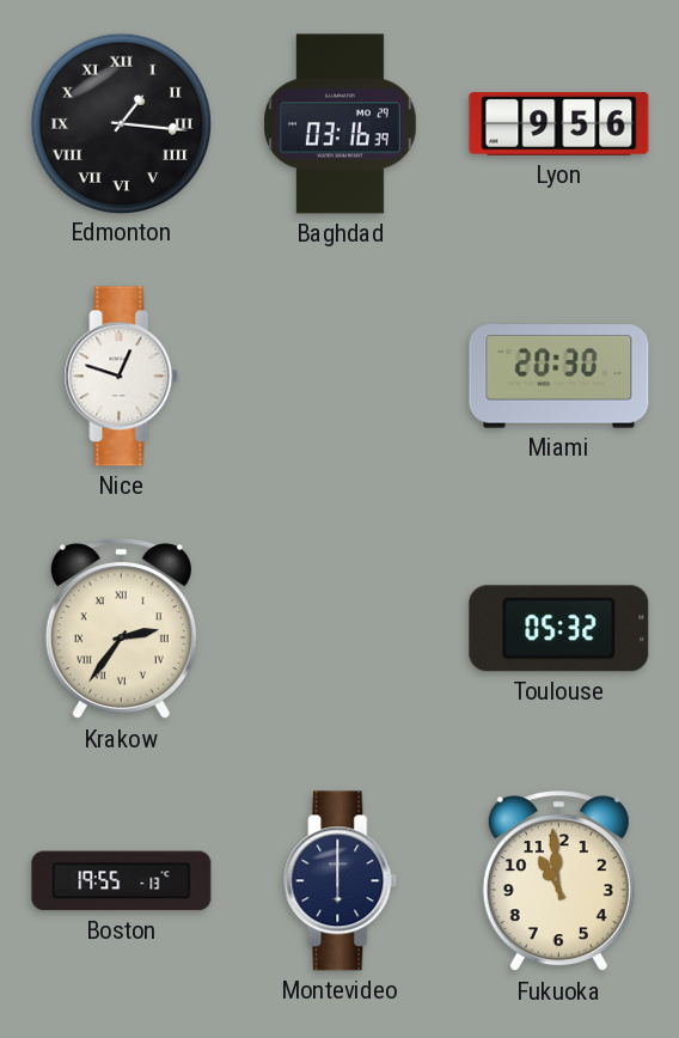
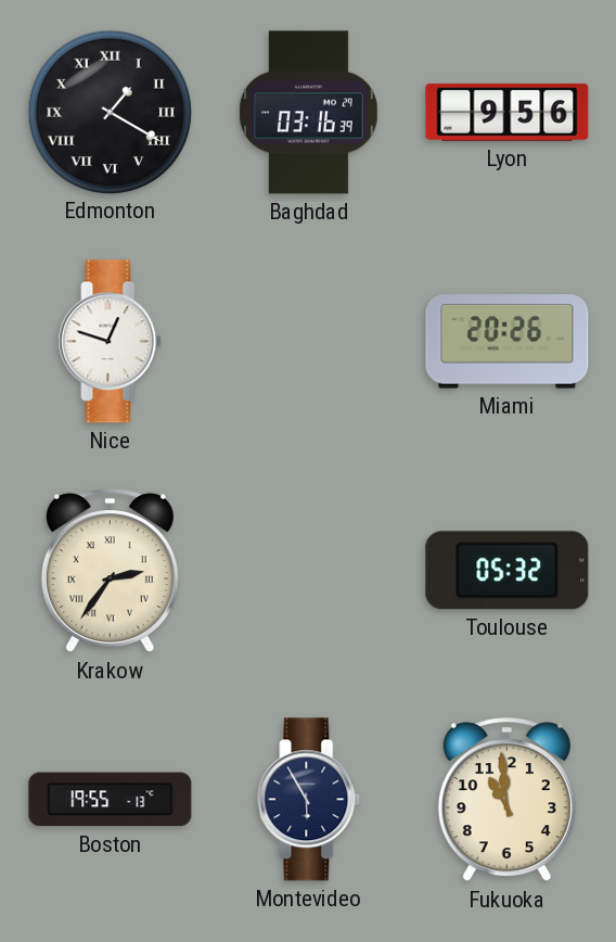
Edmonton: 1:16 -> 1:20 (110, 112)
Miami: 20:30 -> 20:26 (508, 342)
Montevideo: 6:00 -> 5:55 (309, 800)
